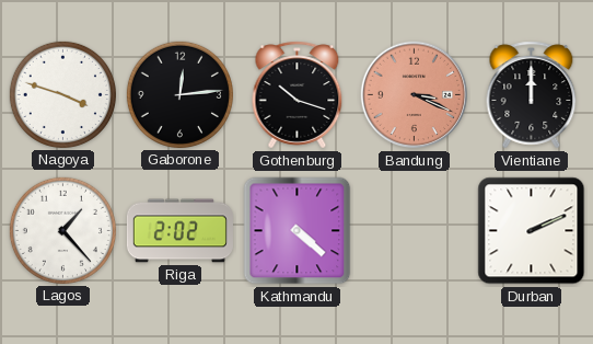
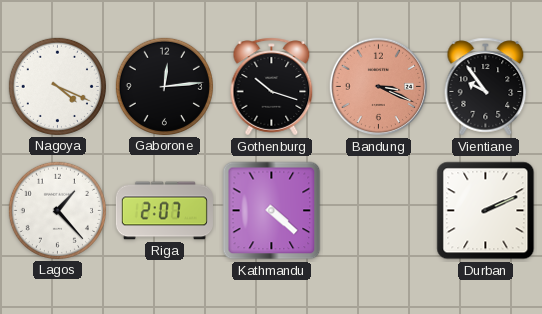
Nagoya: 3:48 -> 4:19 (57, 86)
Vientiane: 12:00 -> 9:54 (486, 87)
Riga: 2:02 -> 2:07 (164, 211)
